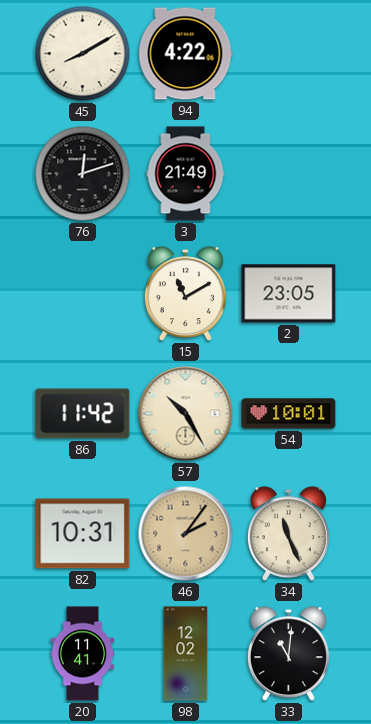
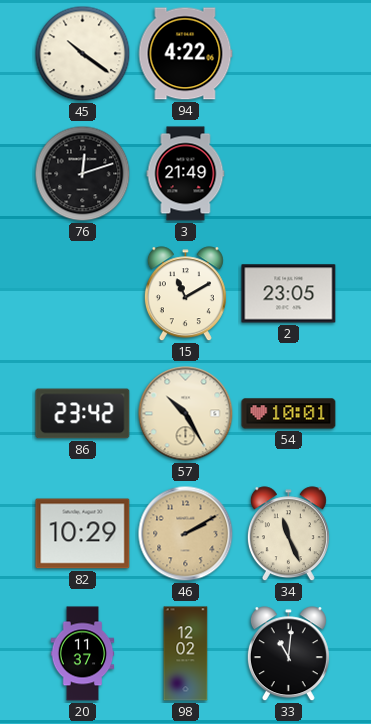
45: 8:10 -> 10:21 (83, 54)
86: 11:42 -> 23:42 (83, 414)
82: 10:31 -> 10:29 (83, 534)
46: 2:06 -> 2:10 (186, 534)
20: 11:41 -> 11:37 (83, 654)
